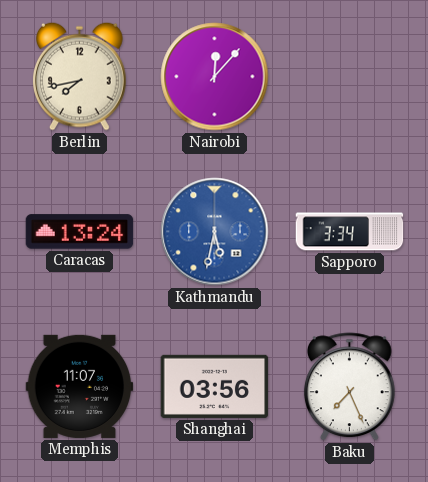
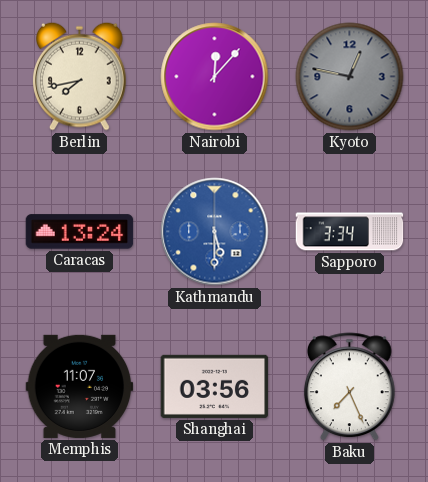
Kyoto: none -> 12:47 (350, 77)
Kathmandu: 5:32 -> 5:30 (215, 232)
